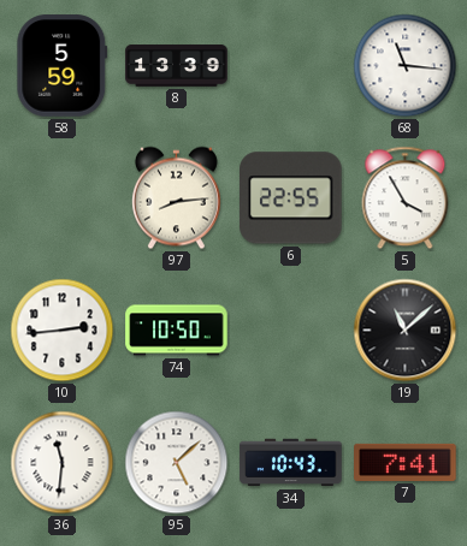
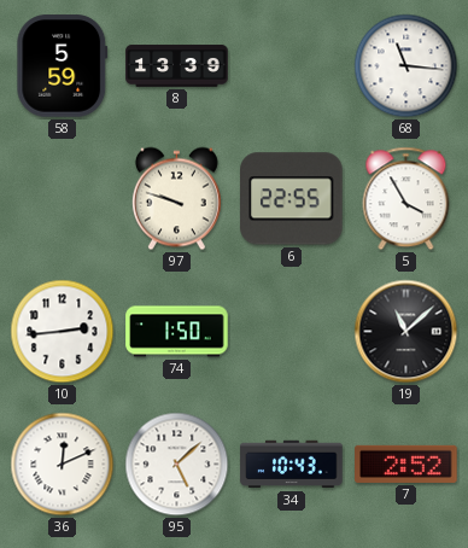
97: 8:14 -> 9:48 (176, 199)
74: 10:50 -> 1:50 (177, 332)
36: 11:31 -> 12:11 (63, 465)
7: 7:41 -> 2:52 (406, 464)
